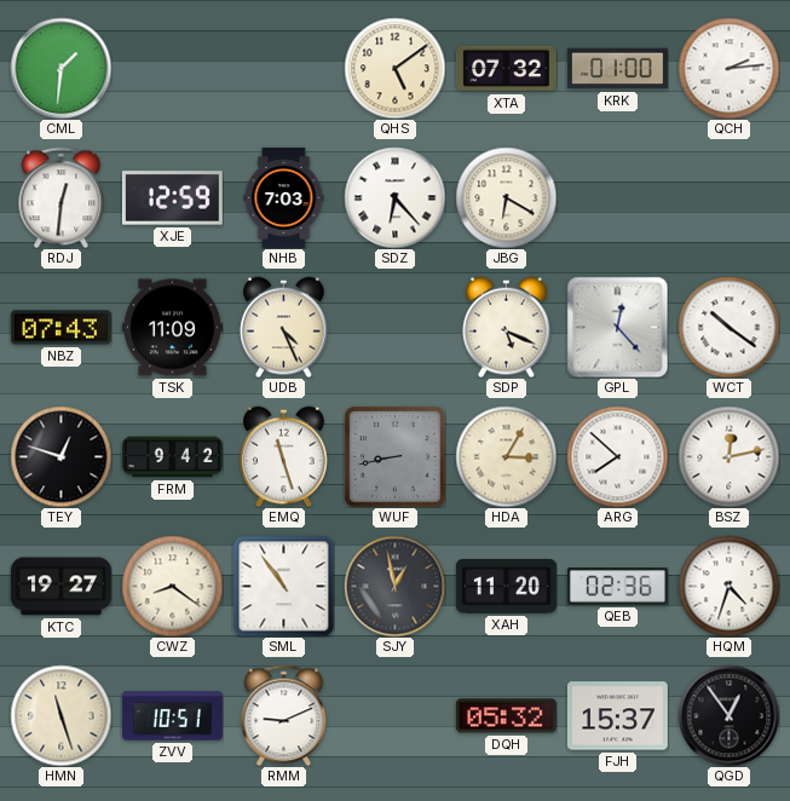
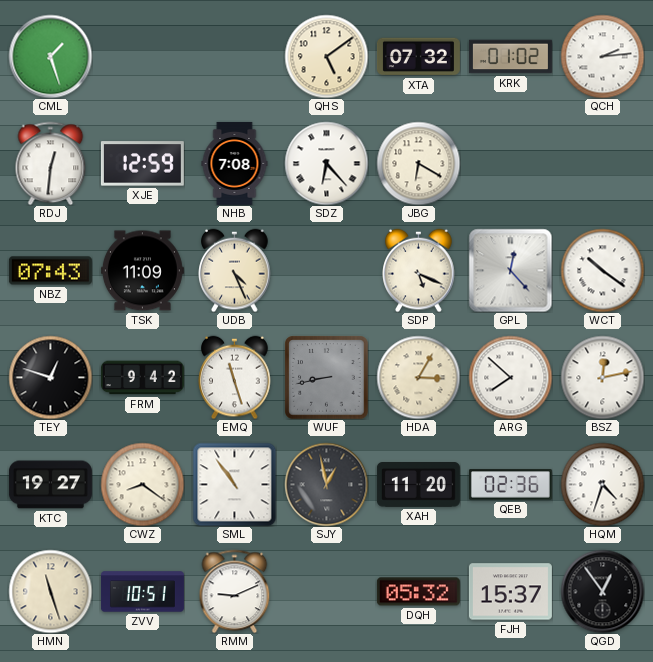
CML: 1:31 -> 1:27 (50, 56)
KRK: 01:00 -> 01:02 (510, 57)
NHB: 7:03 -> 7:08 (235, 163)
